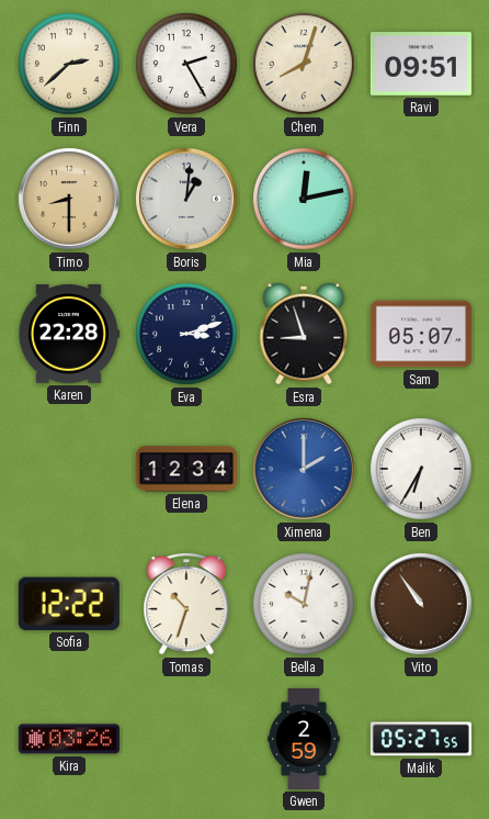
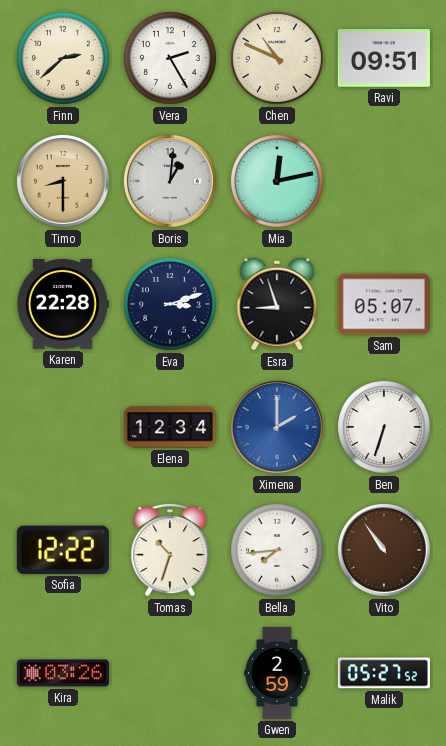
Chen: 8:03 -> 10:49 (278, 59)
Ben: 6:35 -> 6:33 (385, 428)
Bella: 10:02 -> 7:44 (278, 551)
Malik: 05:27:55 -> 05:27:52 (384, 673)
